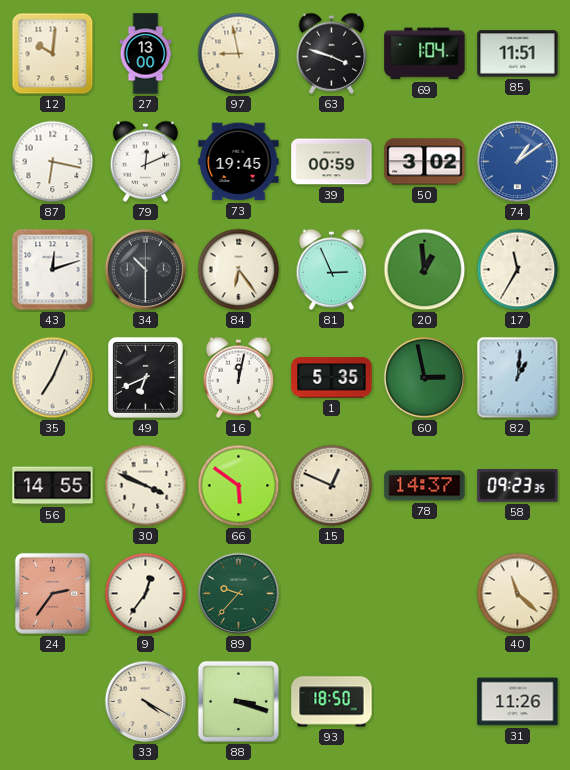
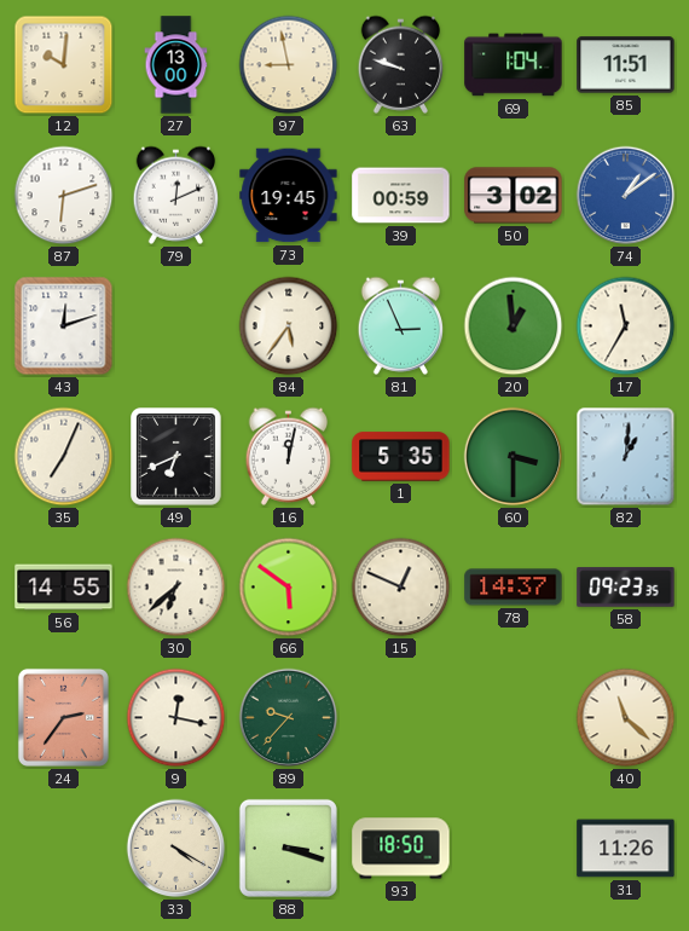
63: 3:48 -> 9:48 (401, 64)
87: 6:17 -> 6:12 (64, 196)
34: 10:30 -> none (146, 270)
84: 6:24 -> 5:36 (289, 326)
60: 2:58 -> 3:30 (514, 457)
30: 3:49 -> 6:38 (176, 588)
9: 12:36 -> 12:17 (176, 718)
